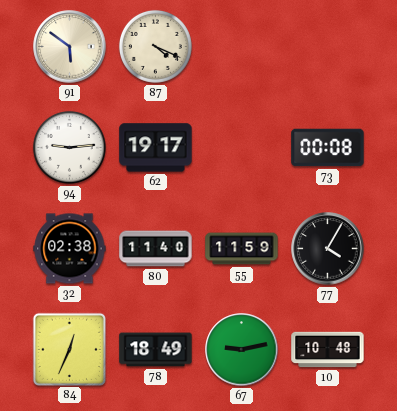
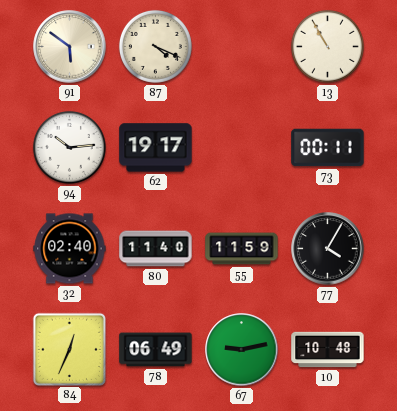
13: none -> 10:55 (327, 46)
94: 9:14 -> 10:14 (69, 147)
73: 00:08 -> 00:11 (328, 148)
32: 02:38 -> 02:40 (70, 249)
78: 18:49 -> 06:49 (156, 350)
